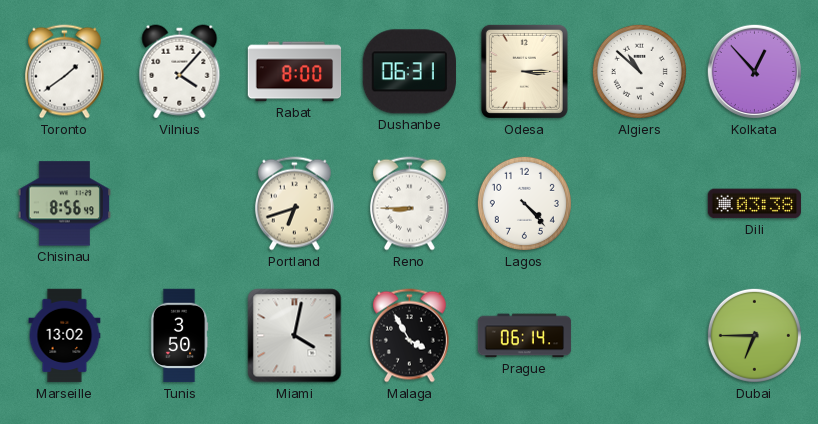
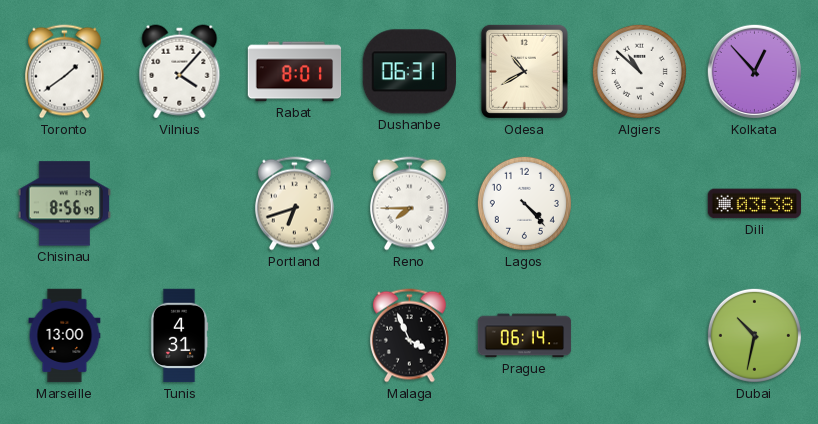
Rabat: 8:00 -> 8:01 (295, 72)
Odesa: 3:15 -> 10:40 (524, 71)
Reno: 8:45 -> 7:45 (409, 204)
Marseille: 13:02 -> 13:00 (65, 336)
Tunis: 3:50 -> 4:31 (179, 336)
Miami: 4:02 -> none (295, 336)
Malaga: 3:55 -> 3:56 (409, 336)
Dubai: 6:45 -> 10:32 (754, 335)
